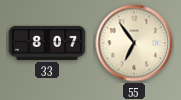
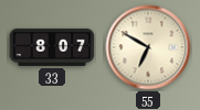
55: 6:54 -> 6:50 (148, 47)
